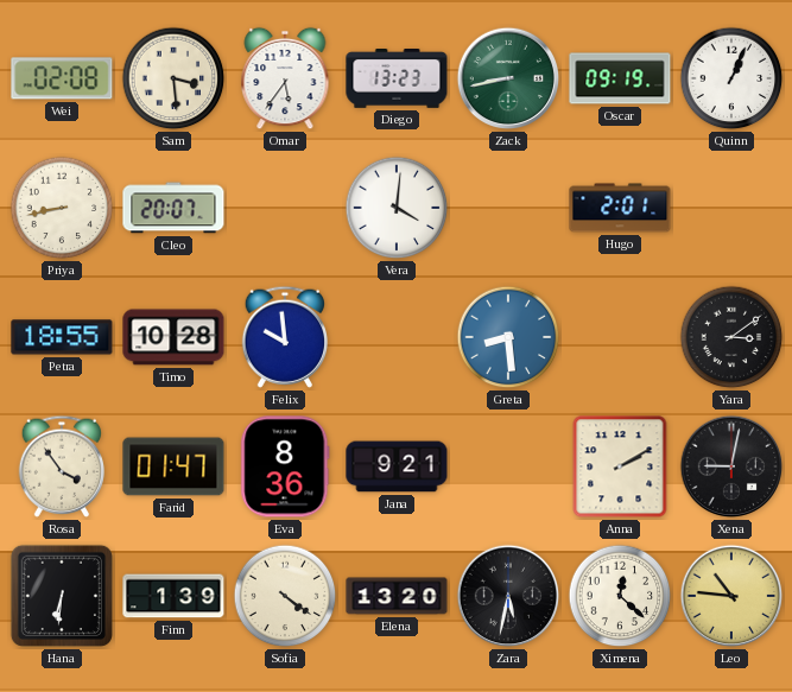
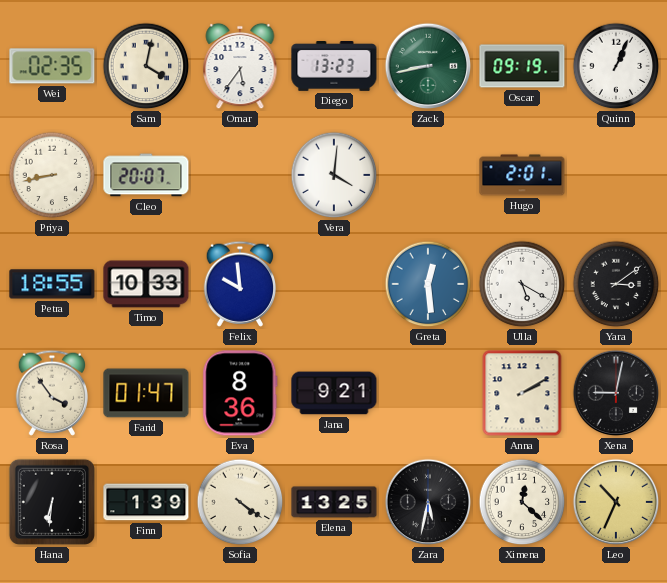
Wei: 02:08 -> 02:35 (52, 66)
Sam: 3:29 -> 4:02 (146, 66)
Timo: 10:28 -> 10:33 (146, 284)
Greta: 8:29 -> 12:29 (428, 284)
Ulla: none -> 5:20 (522, 284)
Elena: 13:20 -> 13:25 (334, 502)
Leo: 10:46 -> 10:34 (616, 502)
